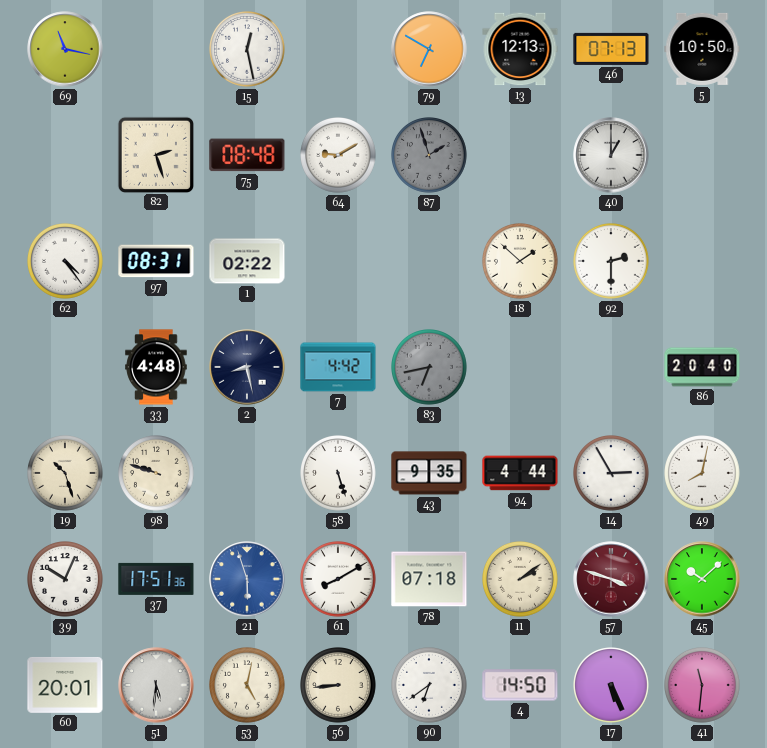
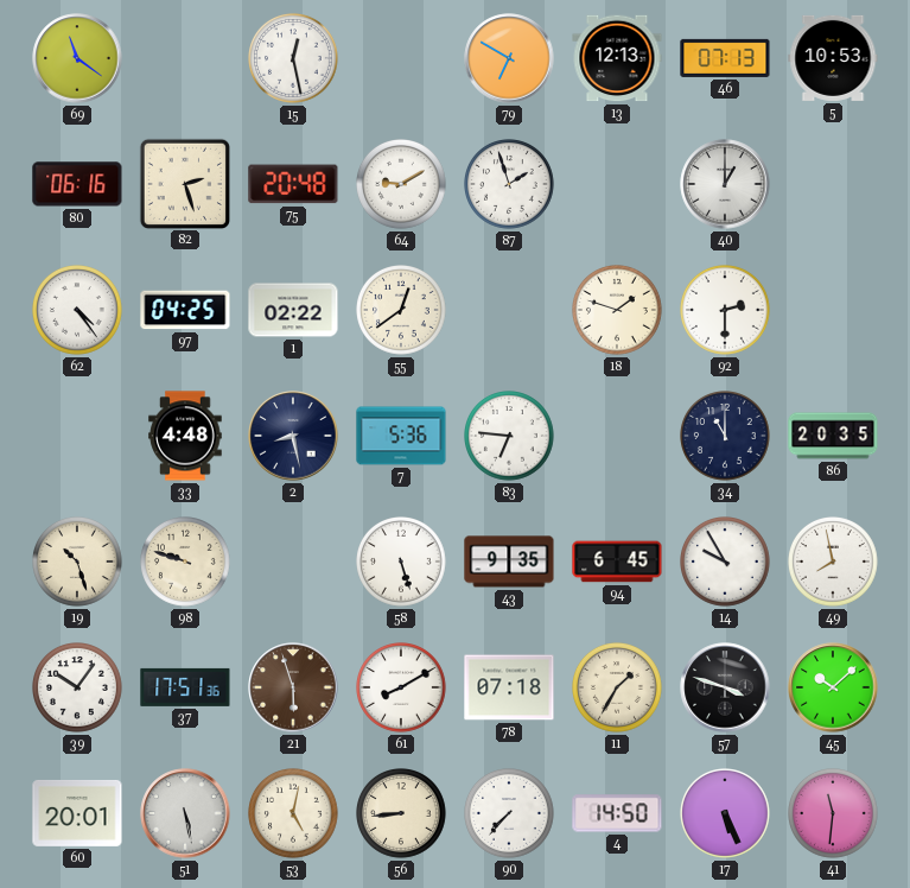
69: 11:17 -> 11:21 (77, 58)
5: 10:50 -> 10:53 (833, 58)
80: none -> 06:16 (77, 184)
75: 08:48 -> 20:48 (293, 184)
87 dial: grey -> white (510, 185)
97: 08:31 -> 04:25 (185, 310)
55: none -> 12:39 (402, 311)
18: 1:52 -> 1:48 (618, 311)
7: 4:42 -> 5:36 (401, 436)
83: 6:43 -> 6:46 (510, 437)
83 dial: grey -> white (510, 437)
34: none -> 11:00 (726, 437)
86: 20:40 -> 20:35 (833, 436)
94: 4:44 -> 6:45 (617, 562)
14: 2:55 -> 9:55 (726, 563)
49: 8:02 -> 7:58 (834, 563)
39: 10:04 -> 10:06 (78, 689)
21 dial: blue -> brown (293, 687)
11: 2:09 -> 1:35 (618, 689)
57 dial: burgundy -> black (725, 687)
51: 5:31 -> 5:28 (185, 813)
90: 6:39 -> 7:37 (510, 814)
